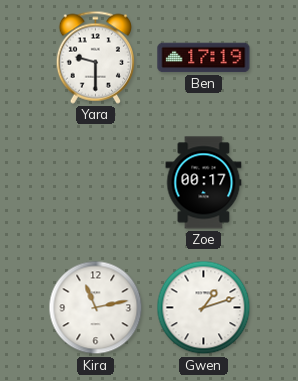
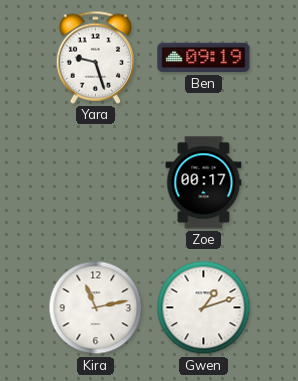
Yara: 9:30 -> 9:27 (95, 57)
Ben: 17:19 -> 09:19 (204, 58)
